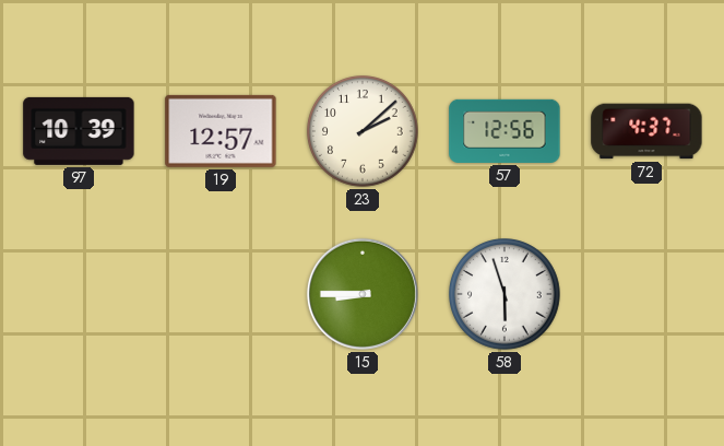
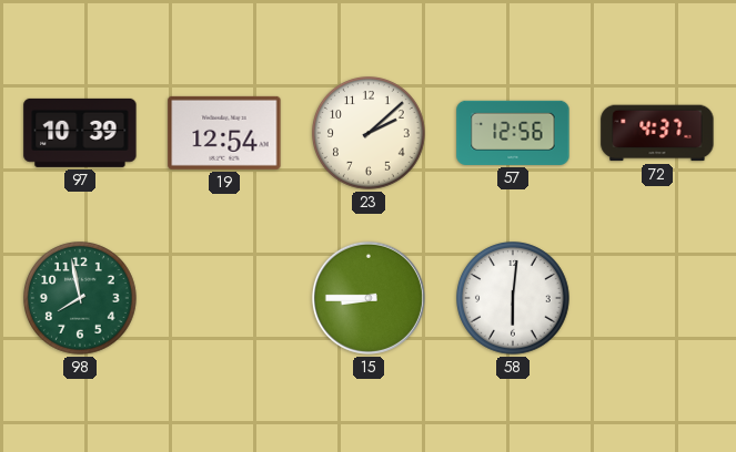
19: 12:57 -> 12:54 (224, 133)
98: none -> 7:58 (81, 299)
58: 5:57 -> 6:01 (514, 299)
